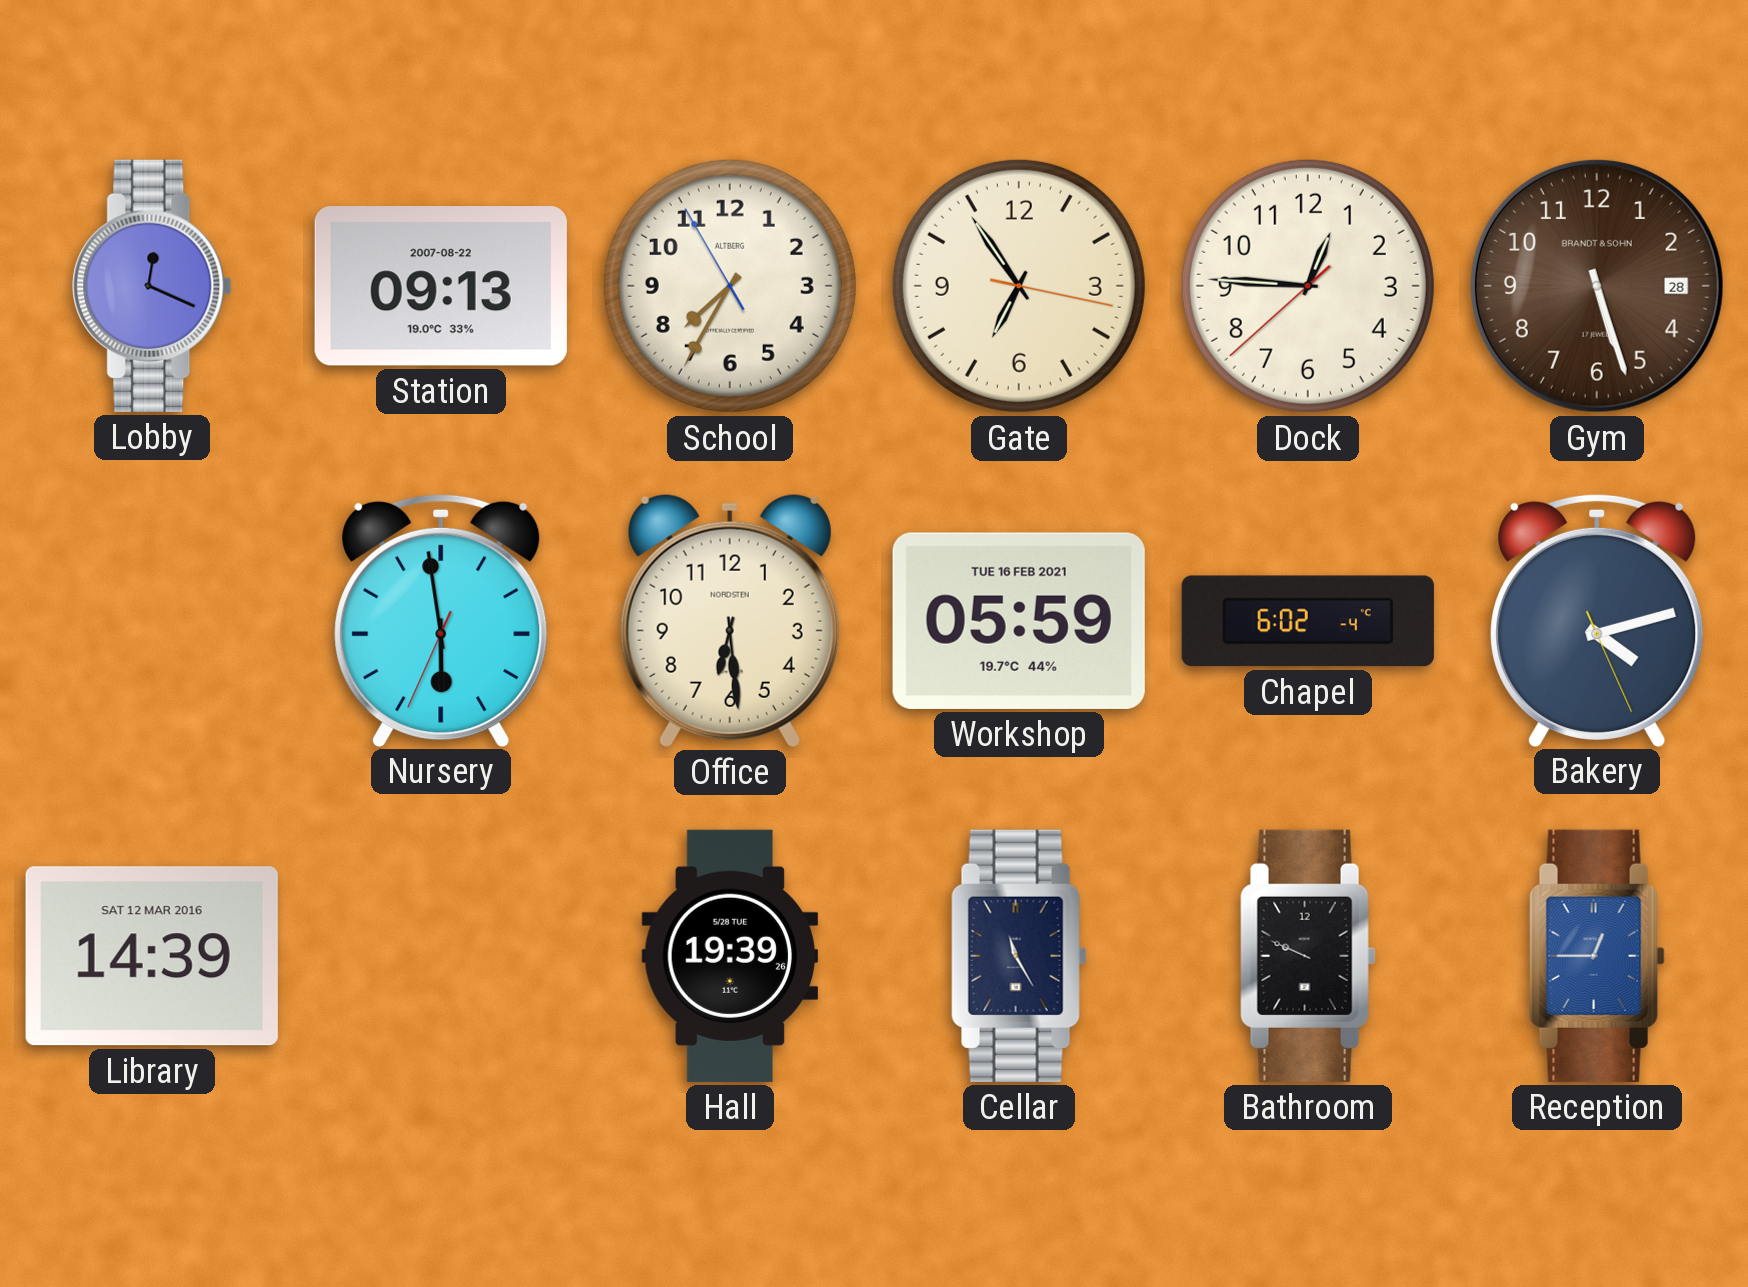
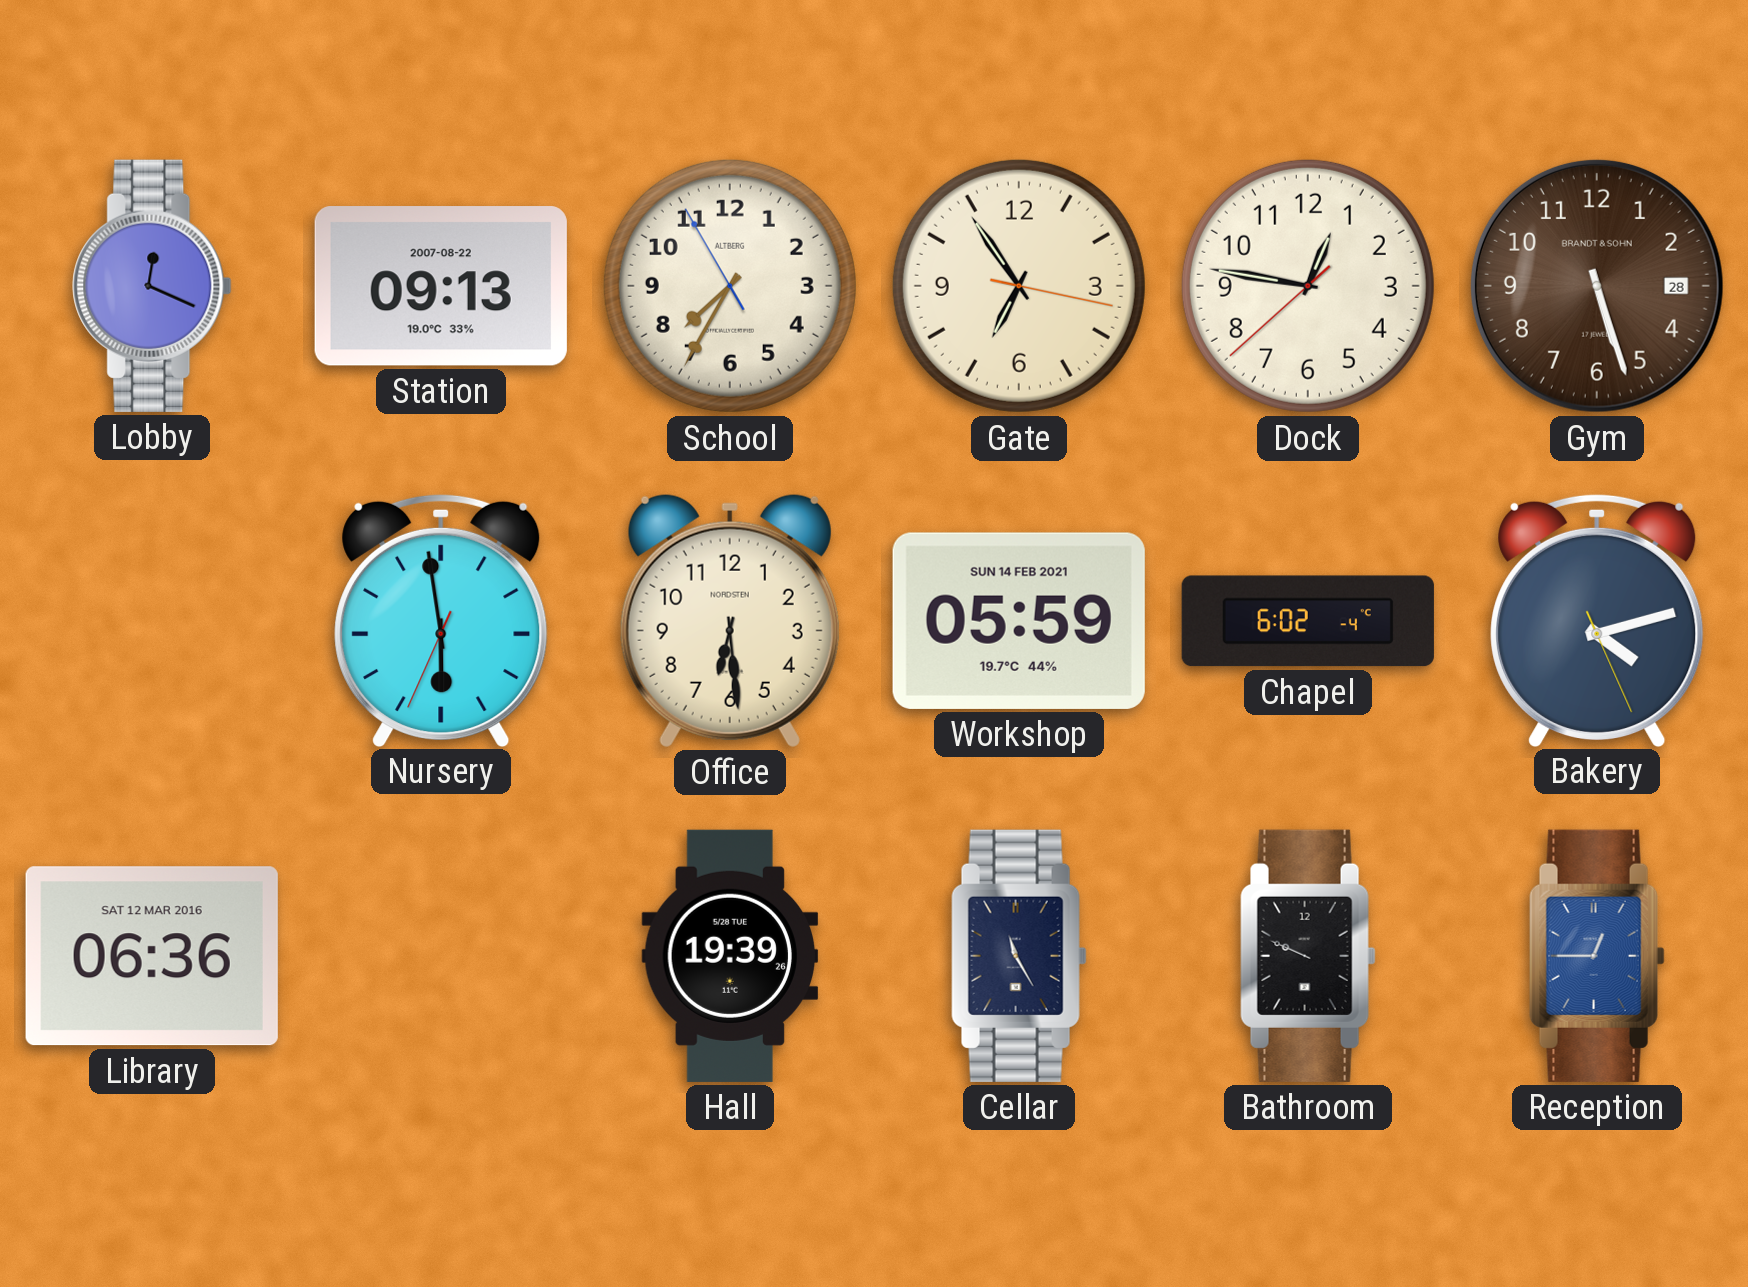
Dock: 12:45 -> 12:46 (1308, 286)
Workshop date: TUE 16 FEB 2021 -> SUN 14 FEB 2021 (1019, 621)
Library: 14:39 -> 06:36 (152, 956)
